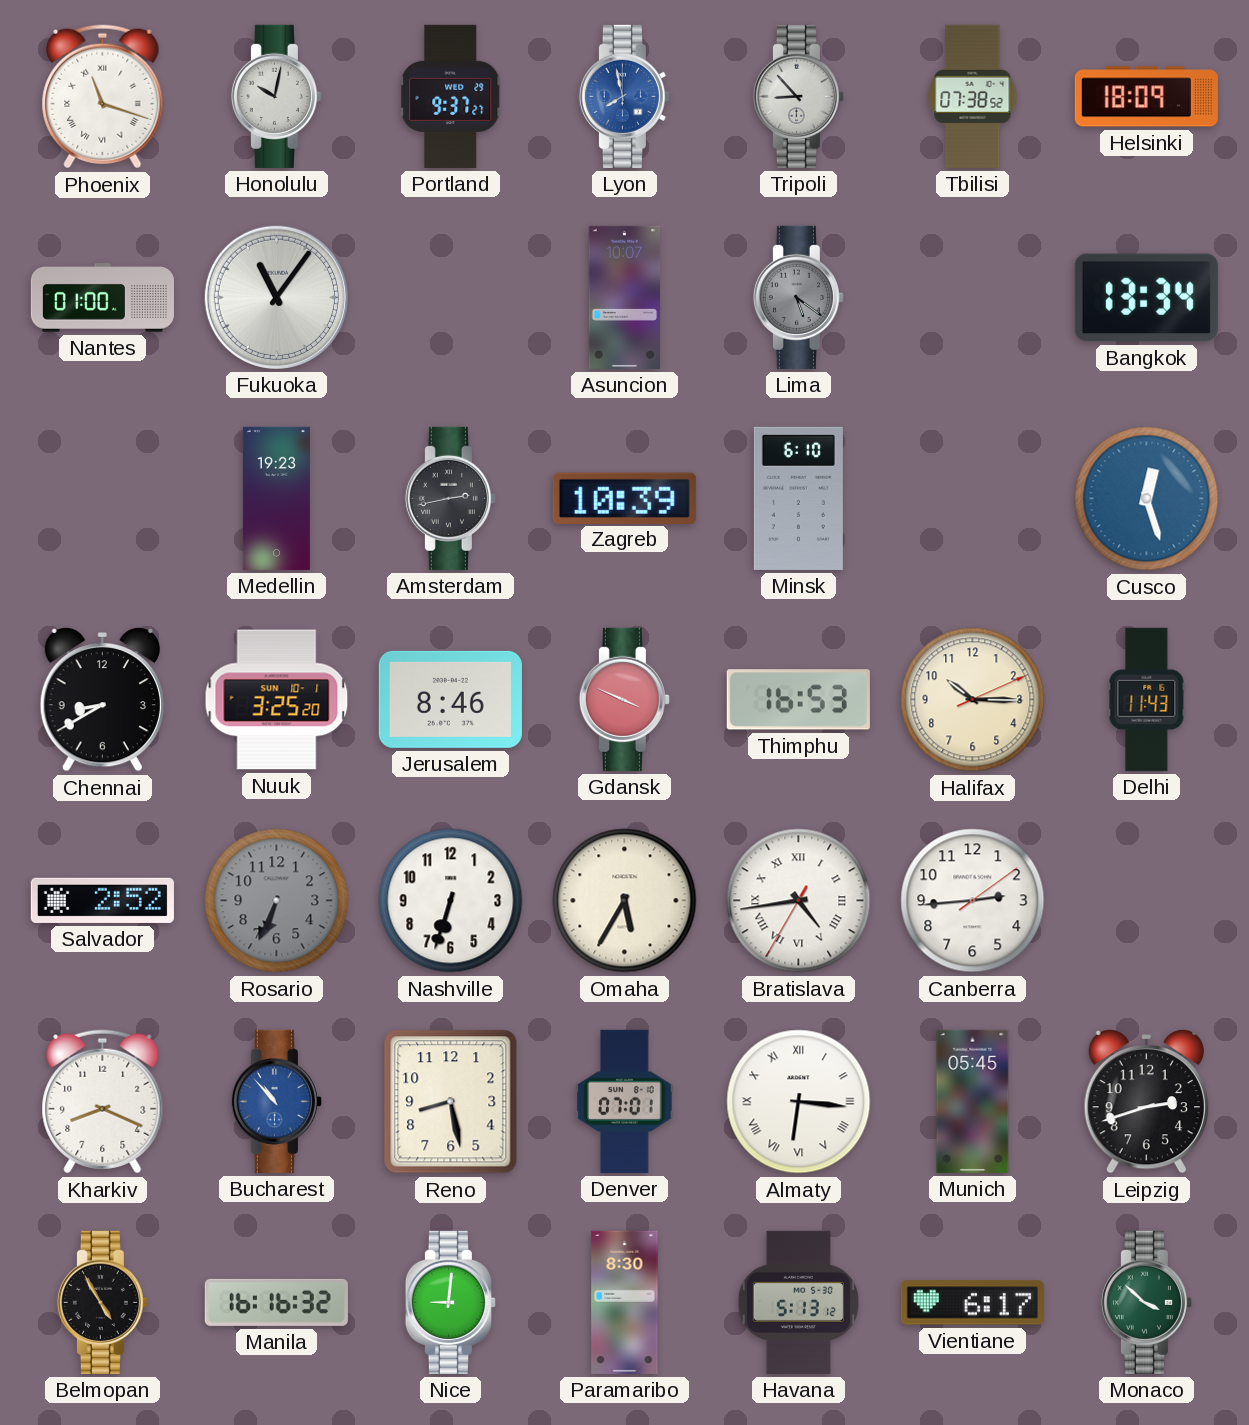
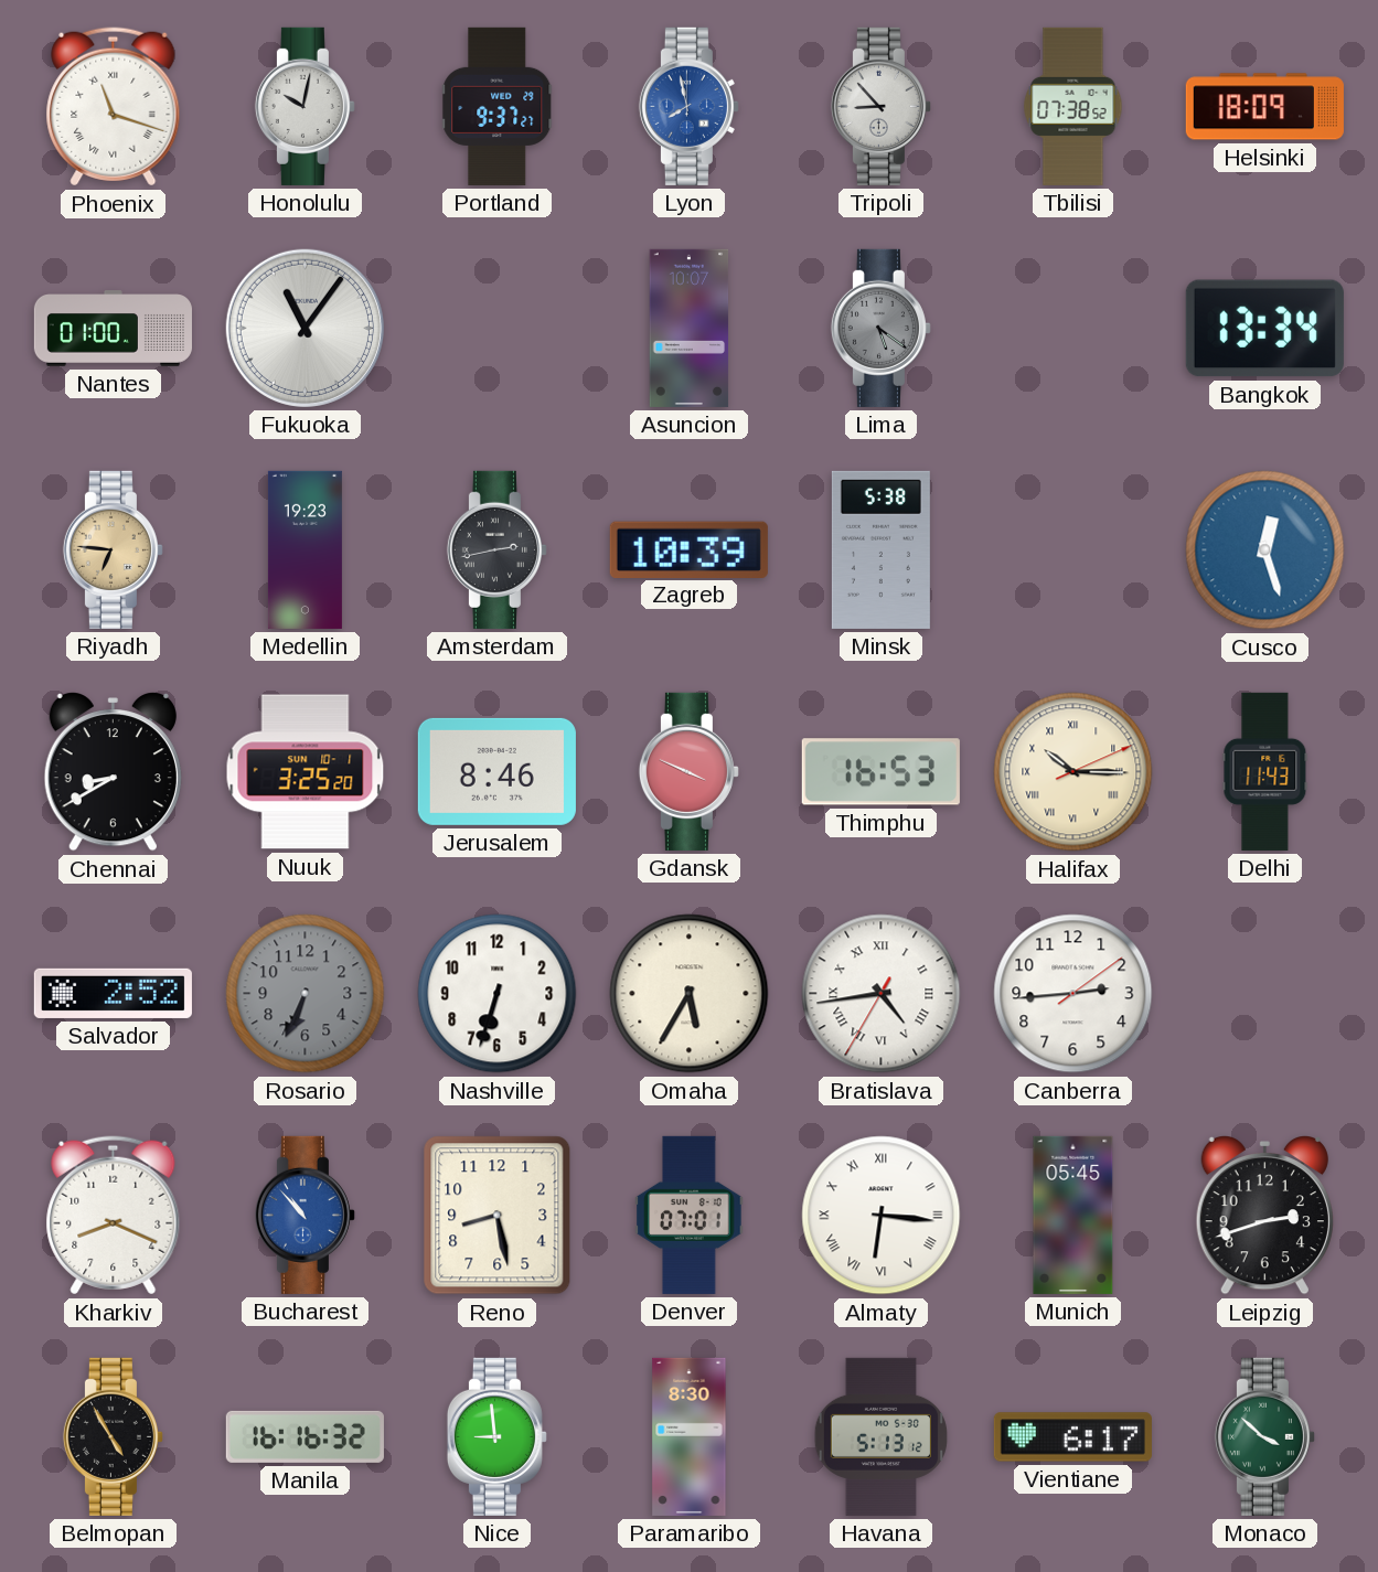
Riyadh: none -> 6:46 (113, 549)
Minsk: 6:10 -> 5:38 (880, 549)
Halifax numerals: Arabic -> Roman (1073, 772)
Nice: 9:01 -> 8:59 (496, 1436)
